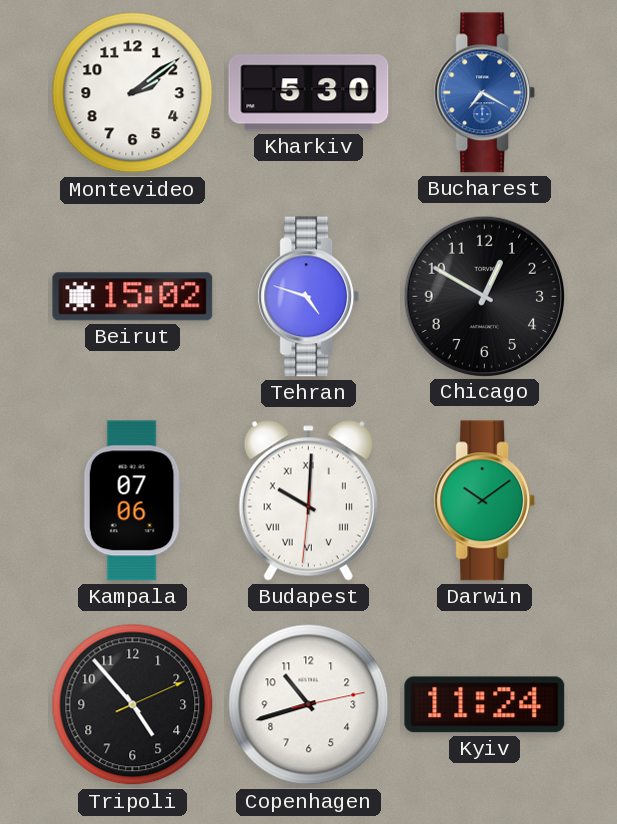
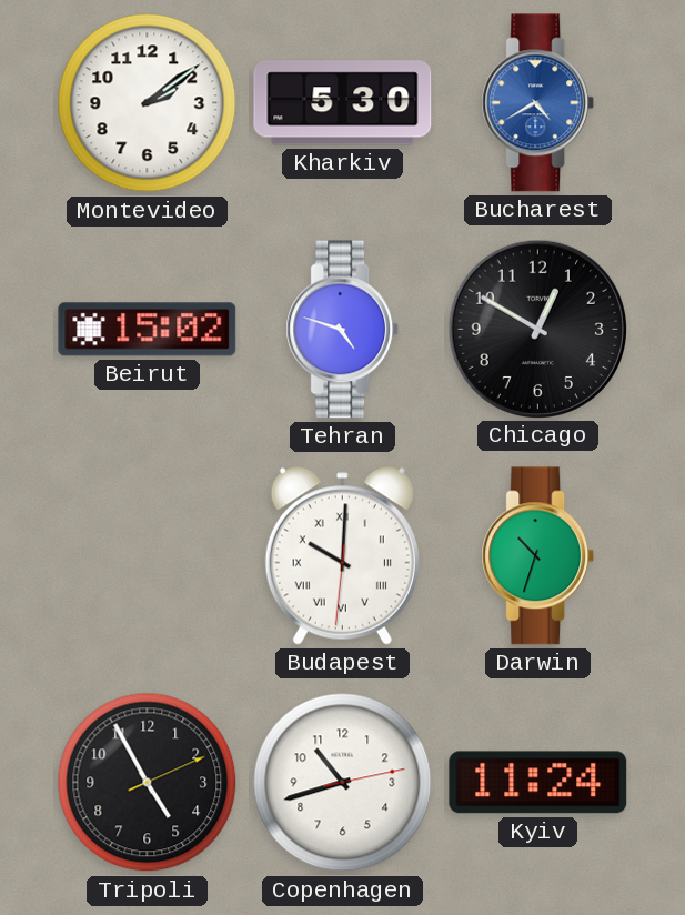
Bucharest: 7:20 -> 4:40 (538, 103)
Kampala: 07:06 -> none (132, 501)
Darwin: 10:09 -> 10:33 (538, 556)
Tripoli: 4:53 -> 4:55 (148, 783)
